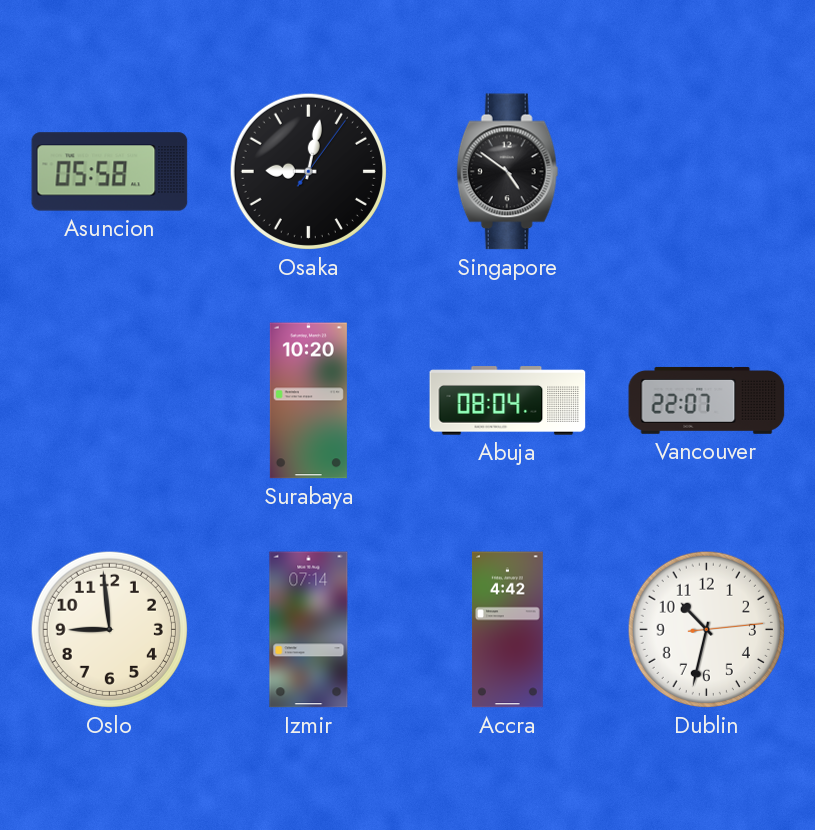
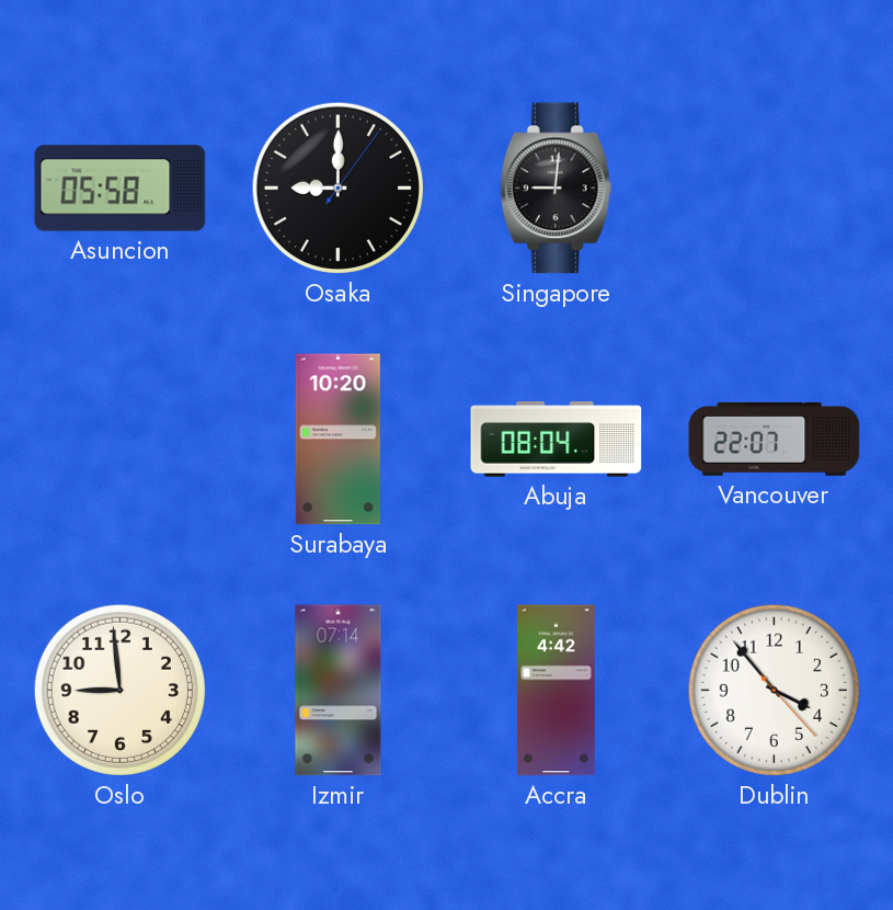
Osaka: 9:02 -> 9:00 (337, 187)
Singapore: 4:51 -> 9:01 (557, 189)
Dublin: 10:32 -> 3:53 (774, 690)
